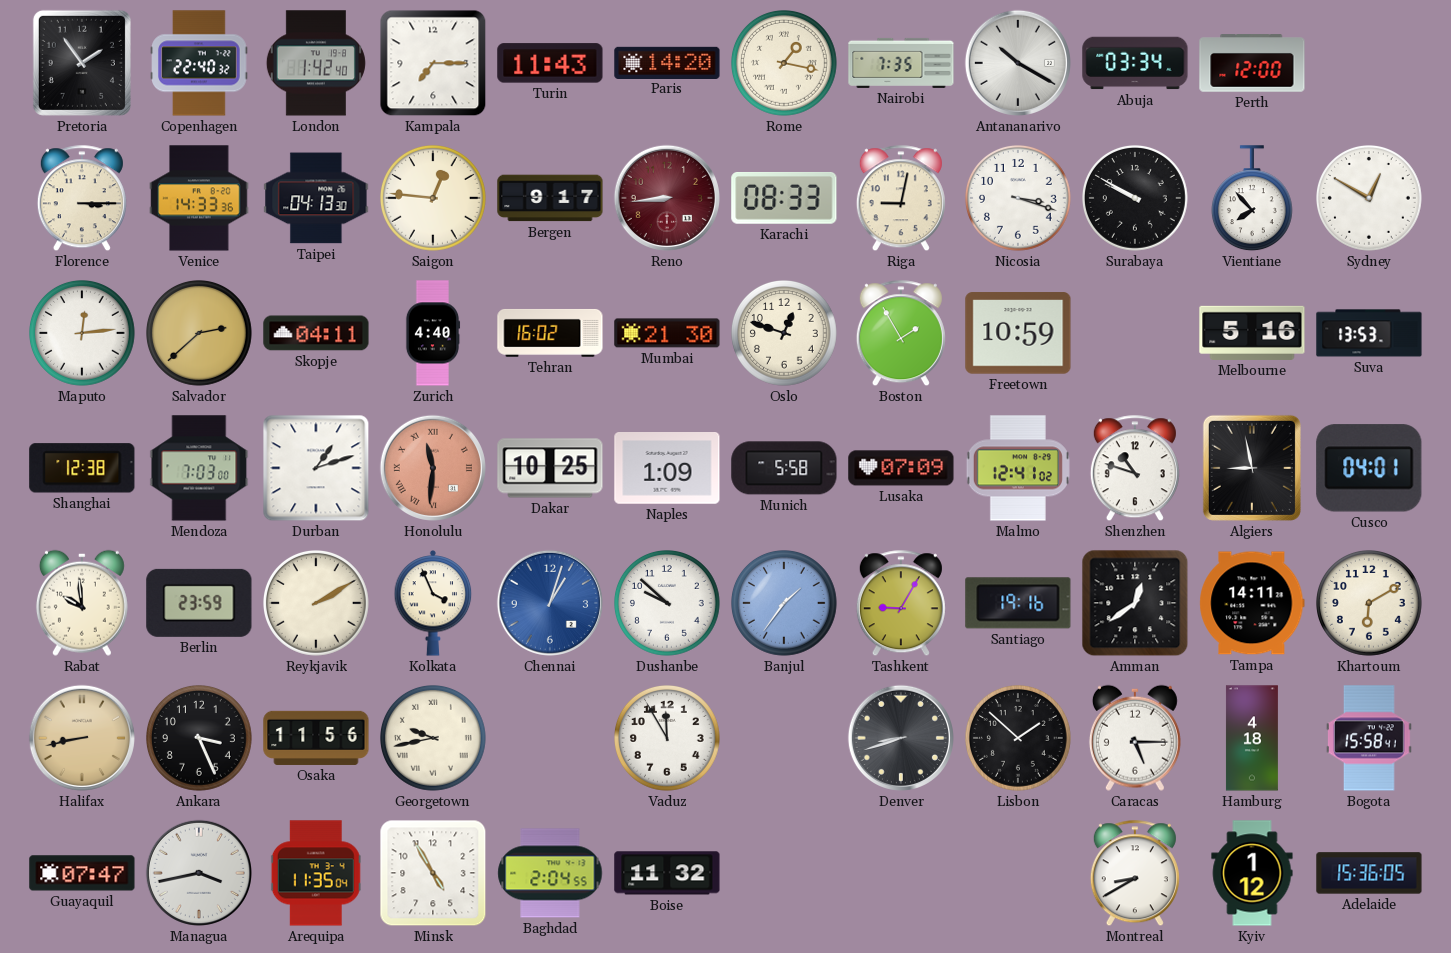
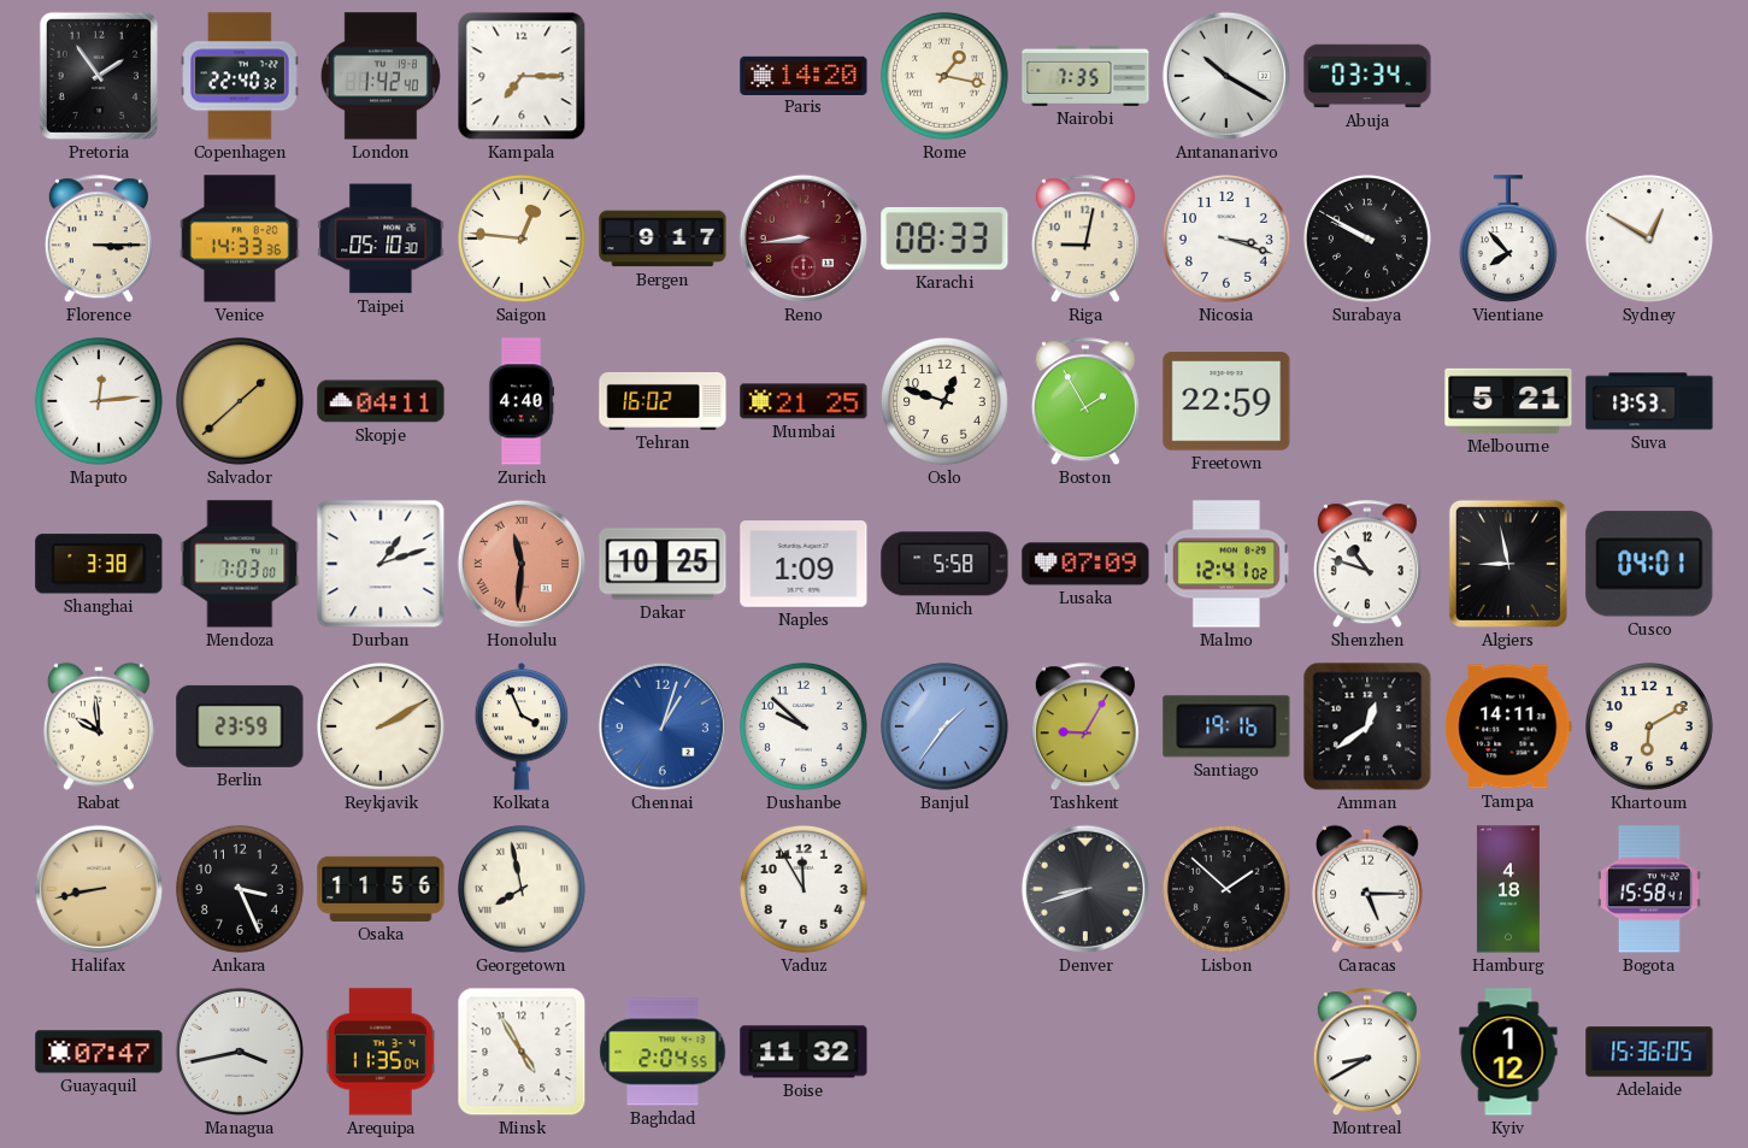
Turin: 11:43 -> none (550, 63)
Perth: 12:00 -> none (1252, 63)
Taipei: 04:13 -> 05:10 (381, 239)
Salvador: 2:38 -> 1:38 (241, 402)
Mumbai: 21:30 -> 21:25 (804, 401)
Freetown: 10:59 -> 22:59 (1226, 401)
Melbourne: 5:16 -> 5:21 (1508, 401)
Shanghai: 12:38 -> 3:38 (99, 564)
Georgetown: 9:43 -> 7:58 (523, 890)
